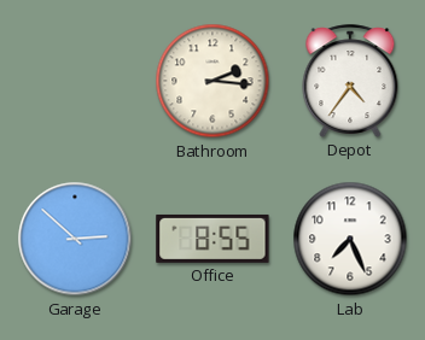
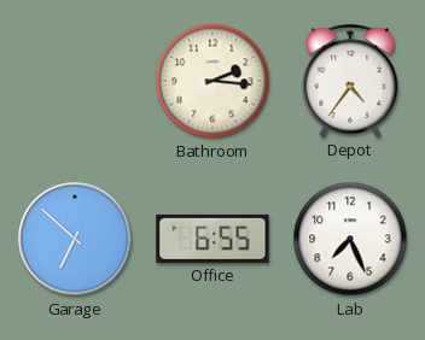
Garage: 2:52 -> 6:52 (75, 239)
Office: 8:55 -> 6:55 (212, 239)
